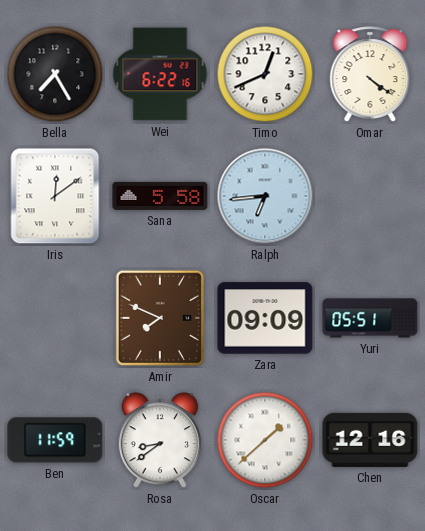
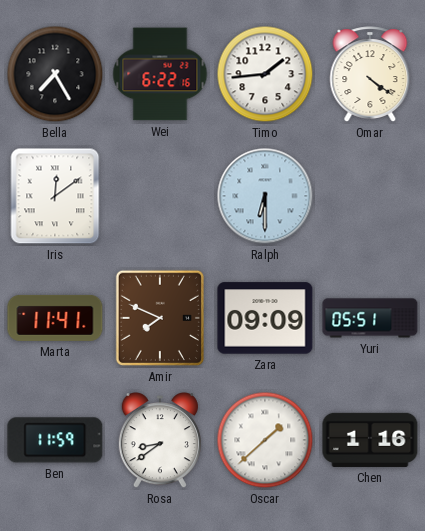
Timo: 12:41 -> 1:44 (265, 74)
Sana: 5:58 -> none (160, 196)
Ralph: 6:44 -> 6:30 (265, 196)
Marta: none -> 11:41 (55, 318)
Chen: 12:16 -> 1:16 (370, 440)
